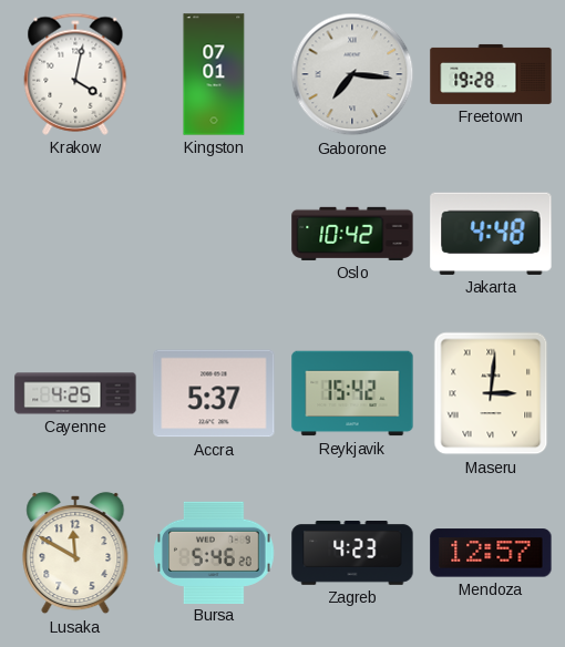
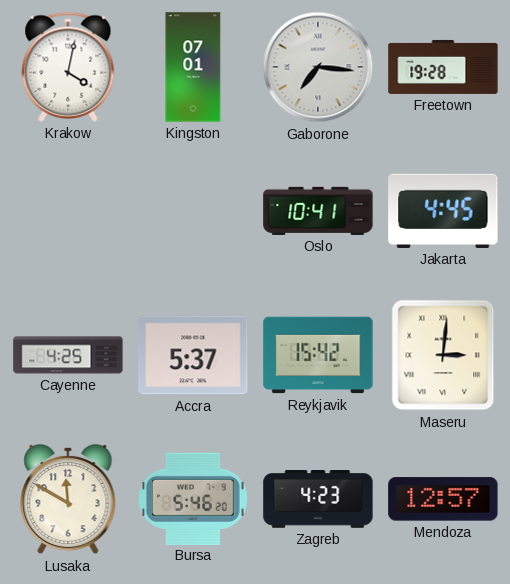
Oslo: 10:42 -> 10:41 (318, 211)
Jakarta: 4:48 -> 4:45 (443, 211)
